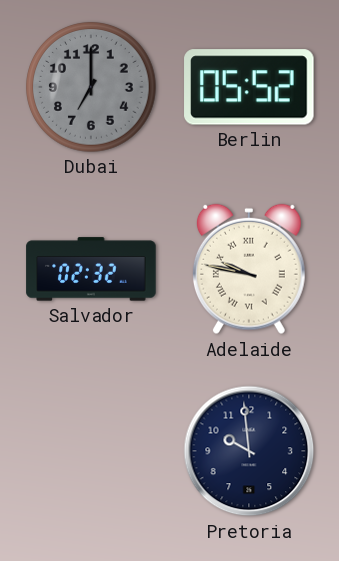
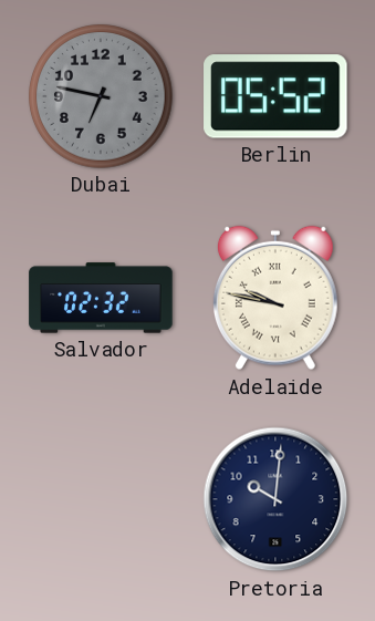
Dubai: 7:00 -> 6:47 (101, 96)
Pretoria: 9:59 -> 10:01 (275, 499)
